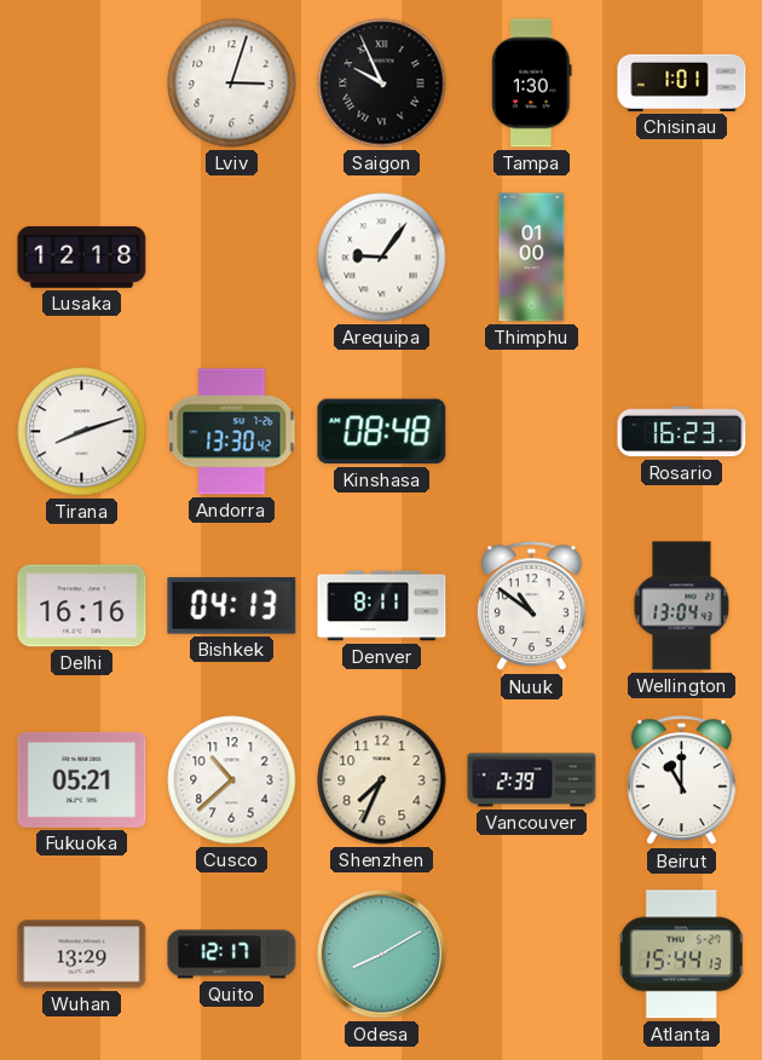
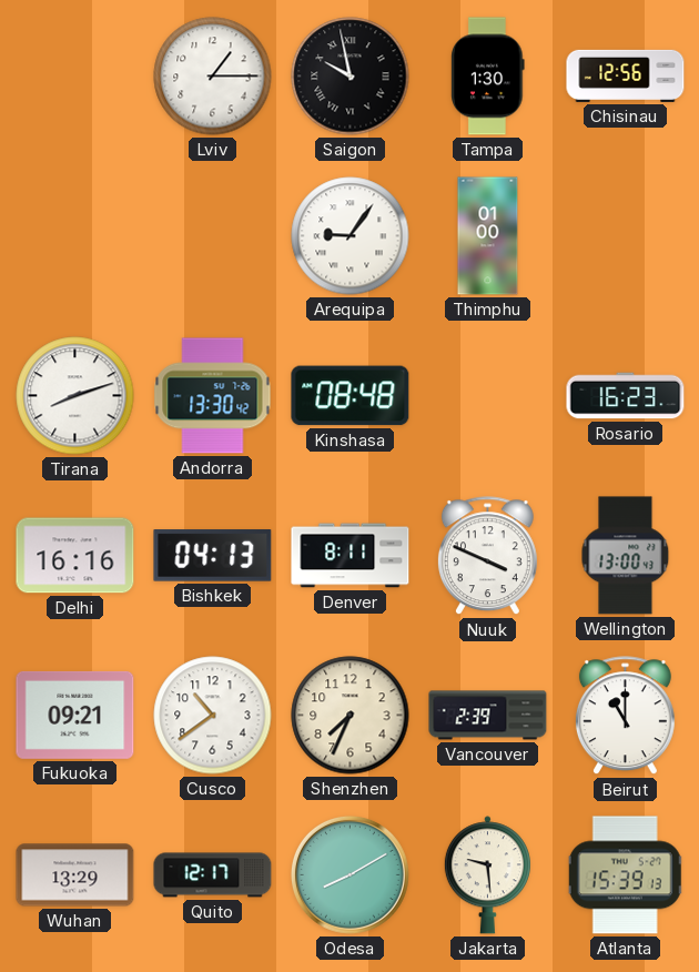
Lviv: 3:03 -> 1:15 (213, 77)
Saigon: 9:56 -> 9:58 (351, 77)
Chisinau: 1:01 -> 12:56 (626, 75)
Lusaka: 12:18 -> none (82, 258)
Nuuk: 10:51 -> 3:49 (487, 556)
Wellington: 13:04 -> 13:00 (626, 556)
Fukuoka: 05:21 -> 09:21 (75, 715)
Cusco: 10:38 -> 10:39 (213, 716)
Jakarta: none -> 9:29 (487, 875)
Atlanta: 15:44 -> 15:39 (626, 875)
